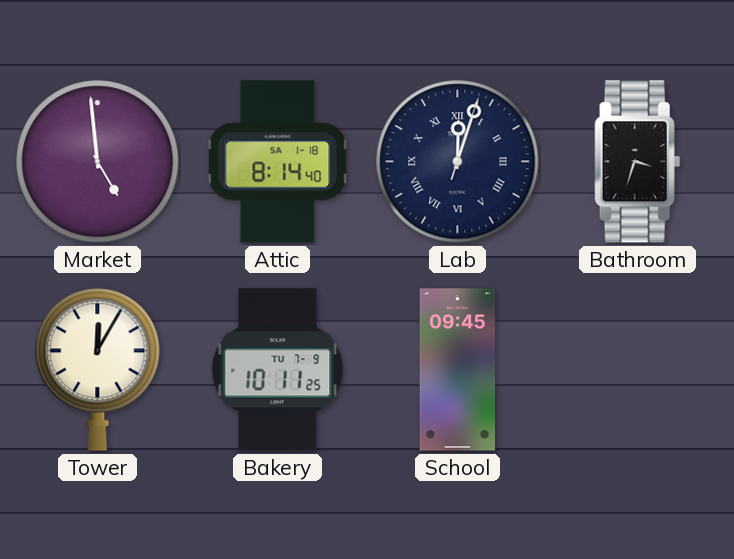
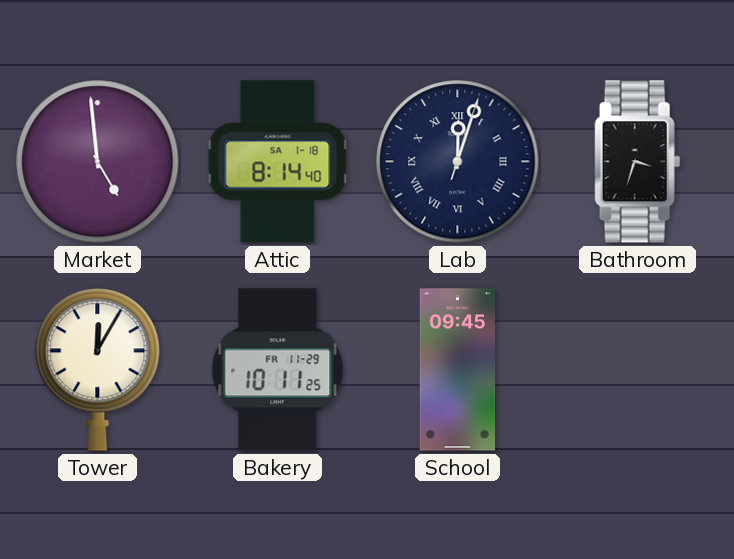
Bakery date: TU 7-9 -> FR 11-29 (278, 370)
